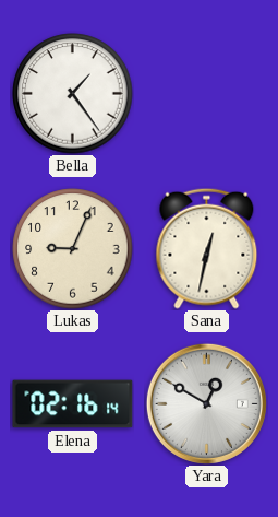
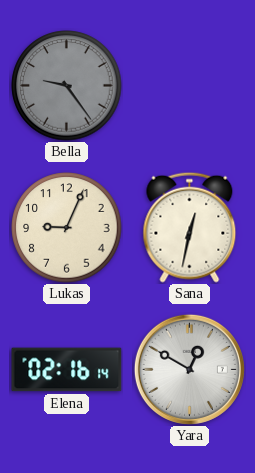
Bella: 1:24 -> 9:24 (67, 86)
Bella dial: white -> grey (67, 86)
